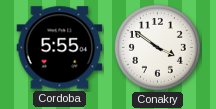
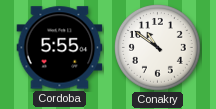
Conakry: 3:51 -> 10:51 (158, 48)
